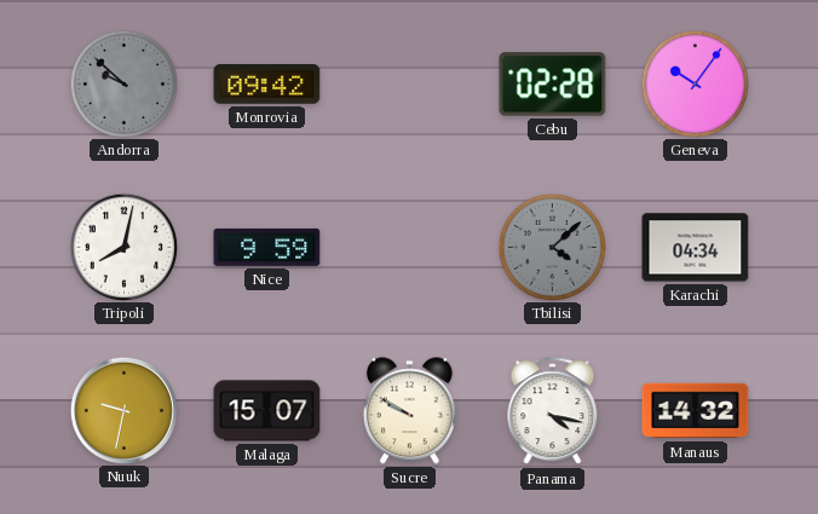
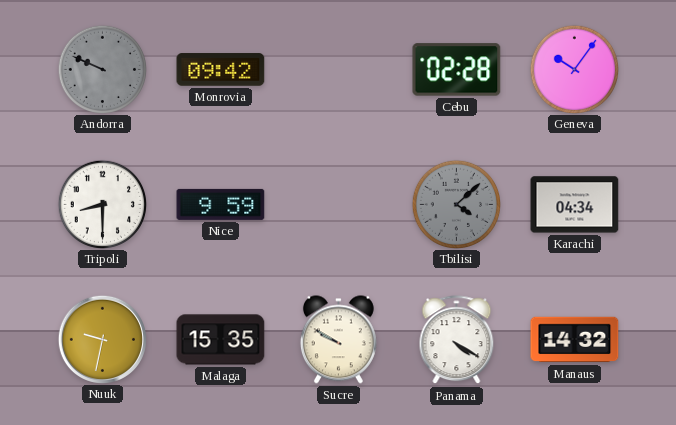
Andorra: 9:52 -> 9:49 (102, 69)
Tripoli: 8:02 -> 8:30 (102, 204)
Malaga: 15:07 -> 15:35 (221, 340)
Panama: 4:17 -> 4:20 (457, 340)
